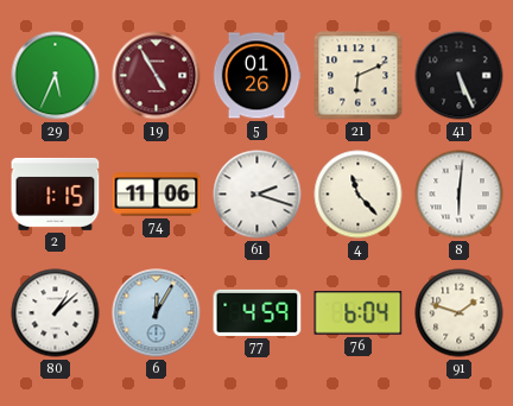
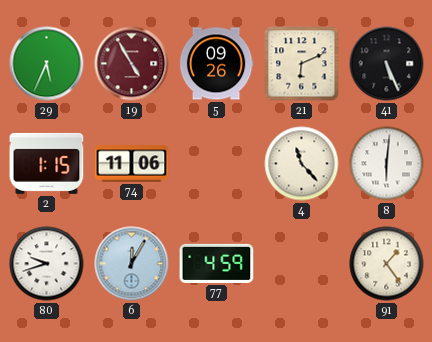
5: 01:26 -> 09:26 (216, 64)
61: 2:18 -> none (258, 195)
80: 1:08 -> 9:42 (47, 264)
76: 6:04 -> none (359, 313)
91: 1:48 -> 1:24 (387, 264)
